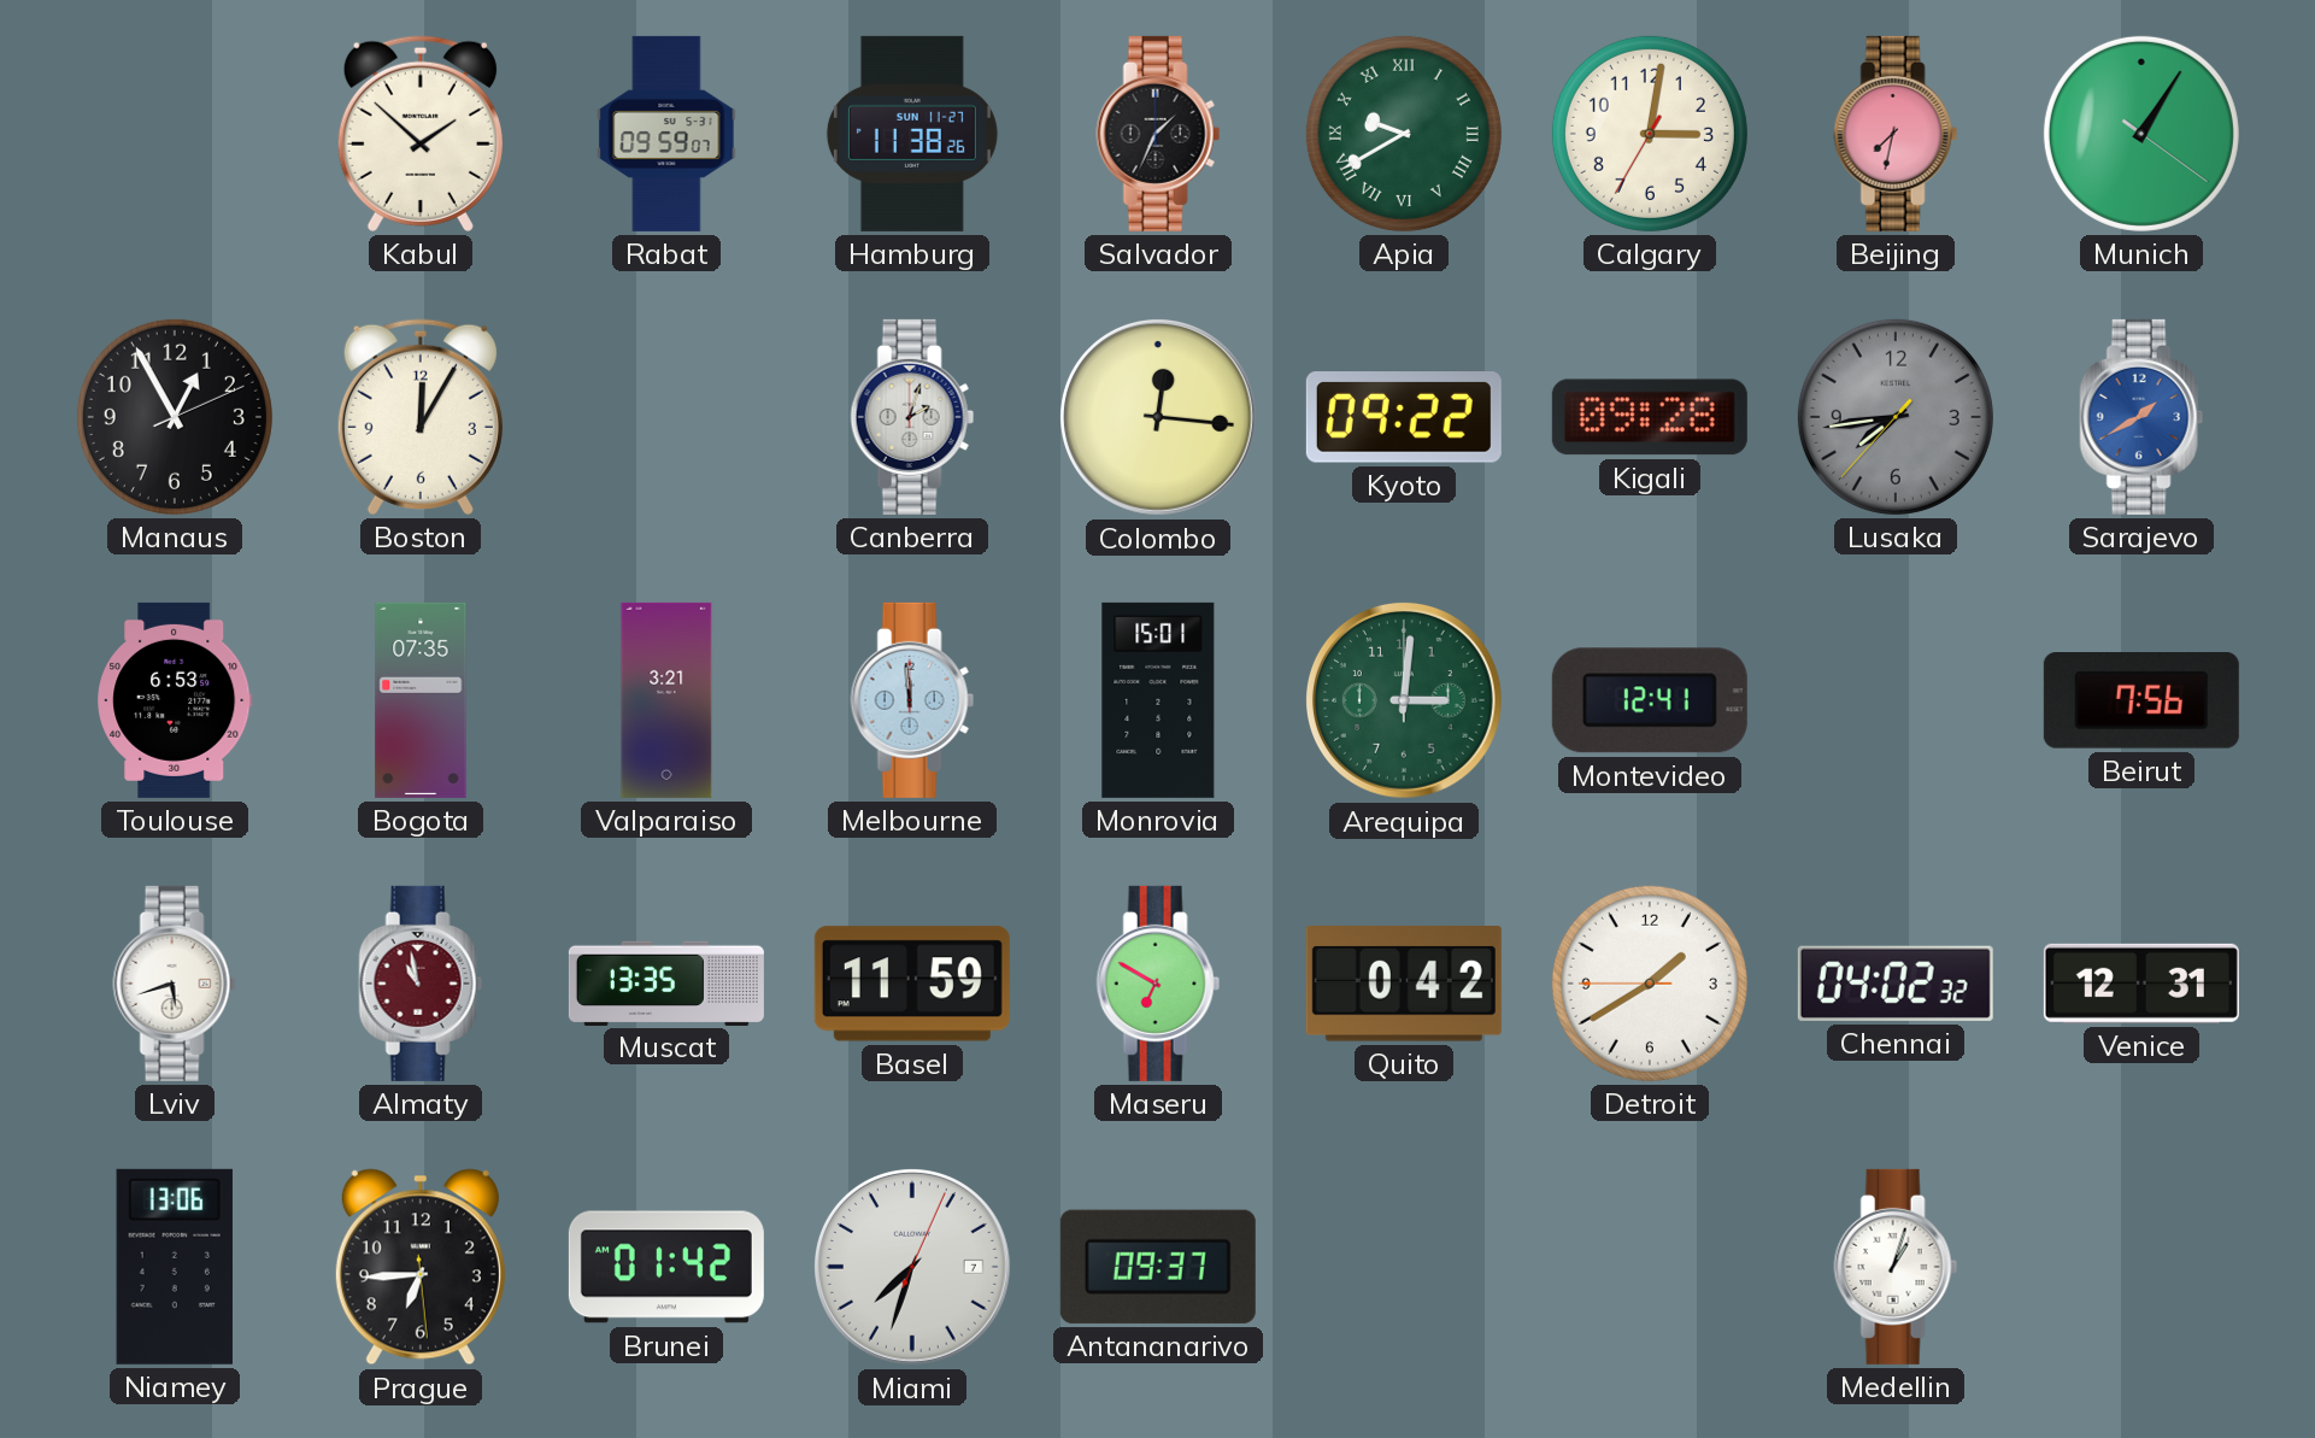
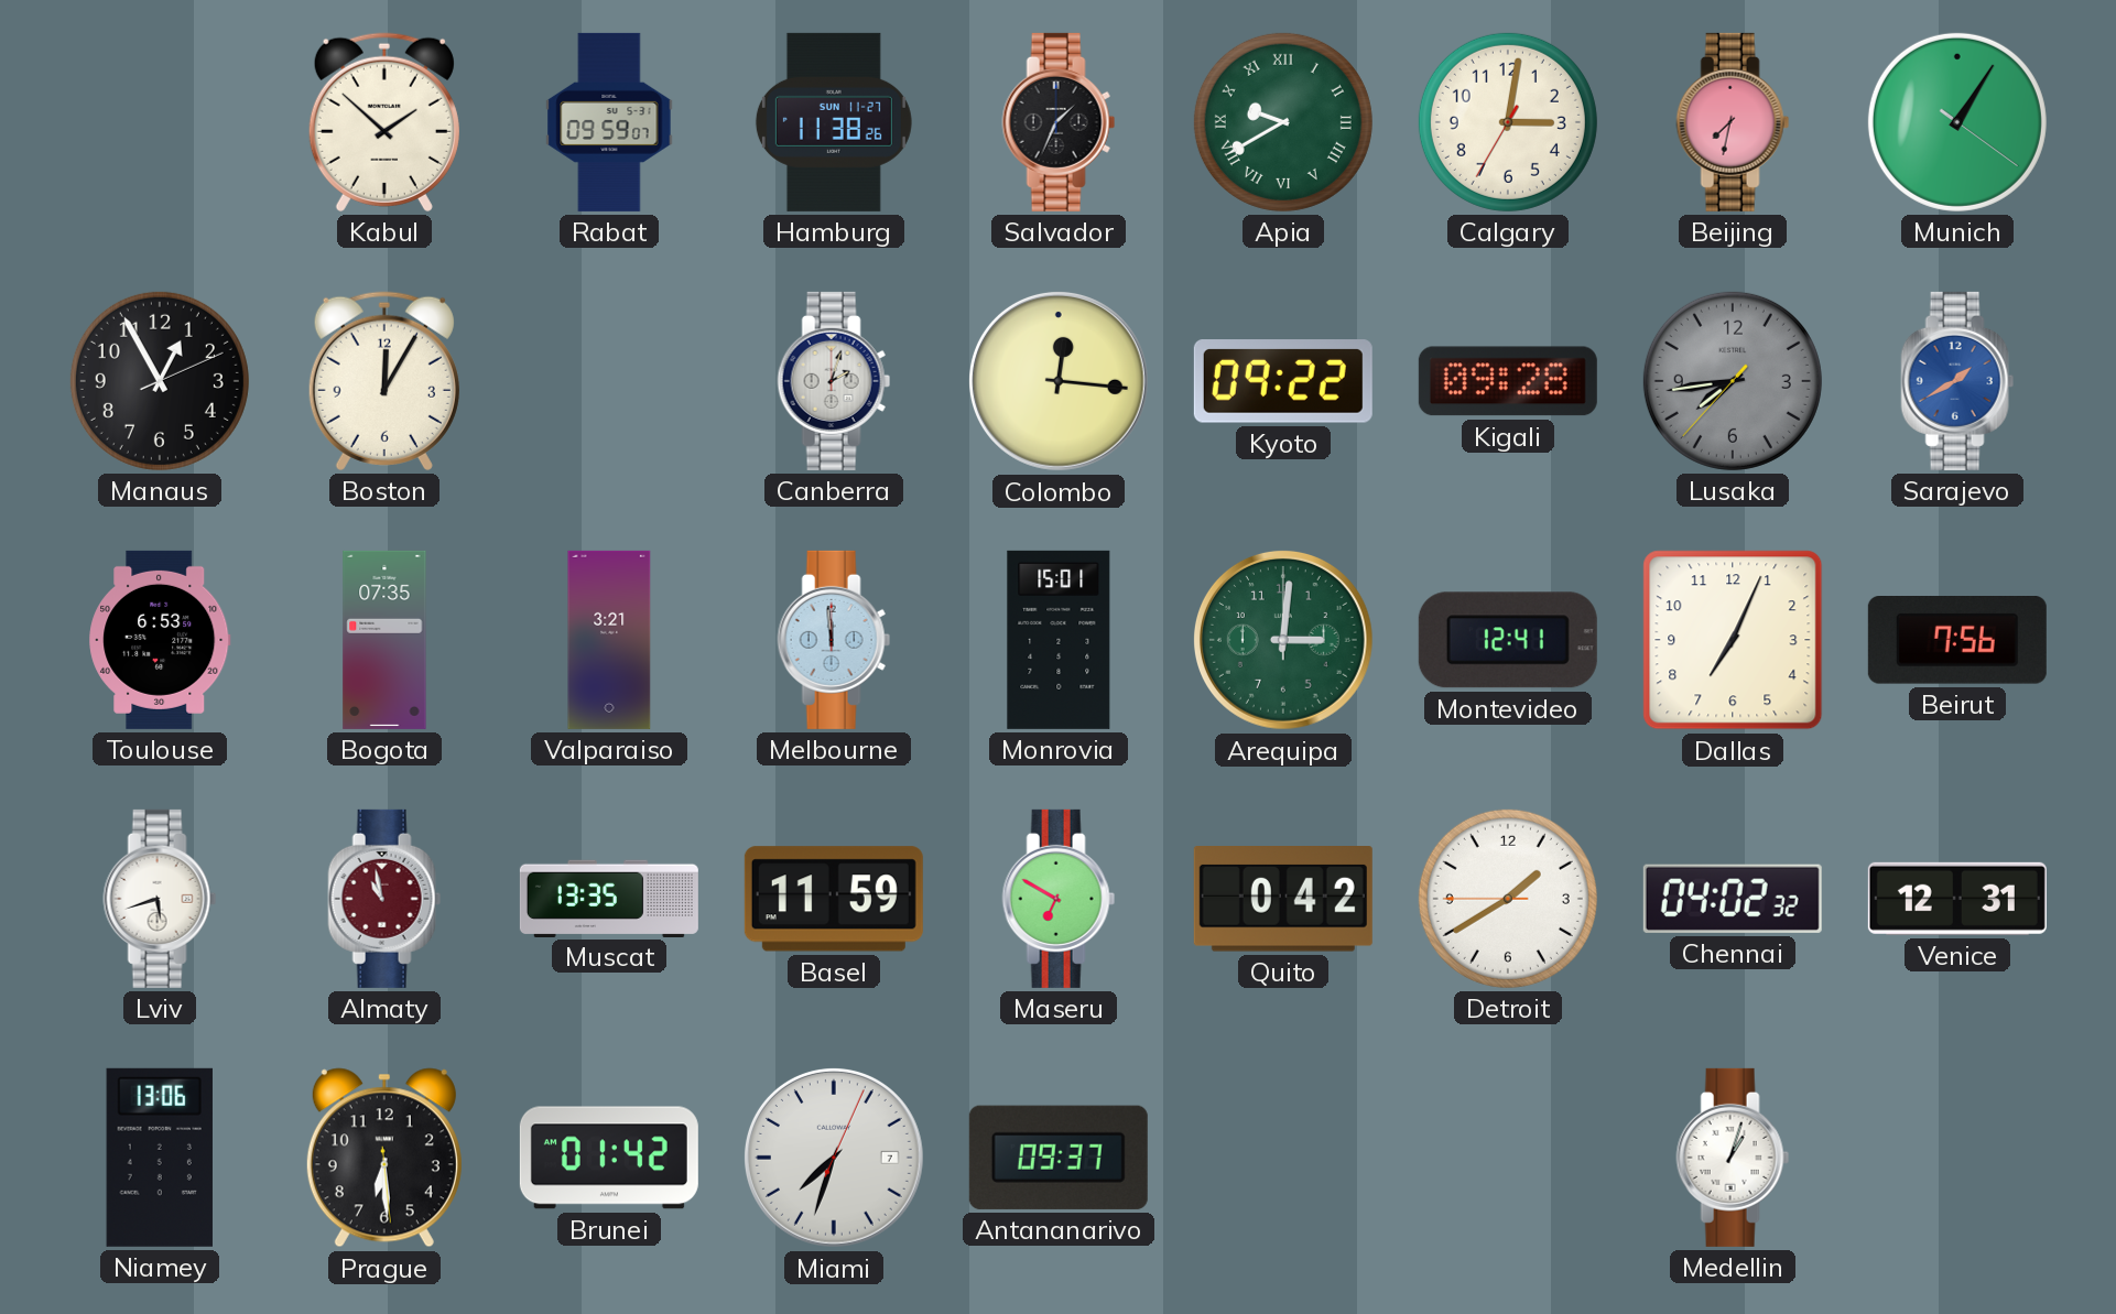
Dallas: none -> 7:04 (1733, 640)
Prague: 6:44 -> 6:29 (384, 1158)
